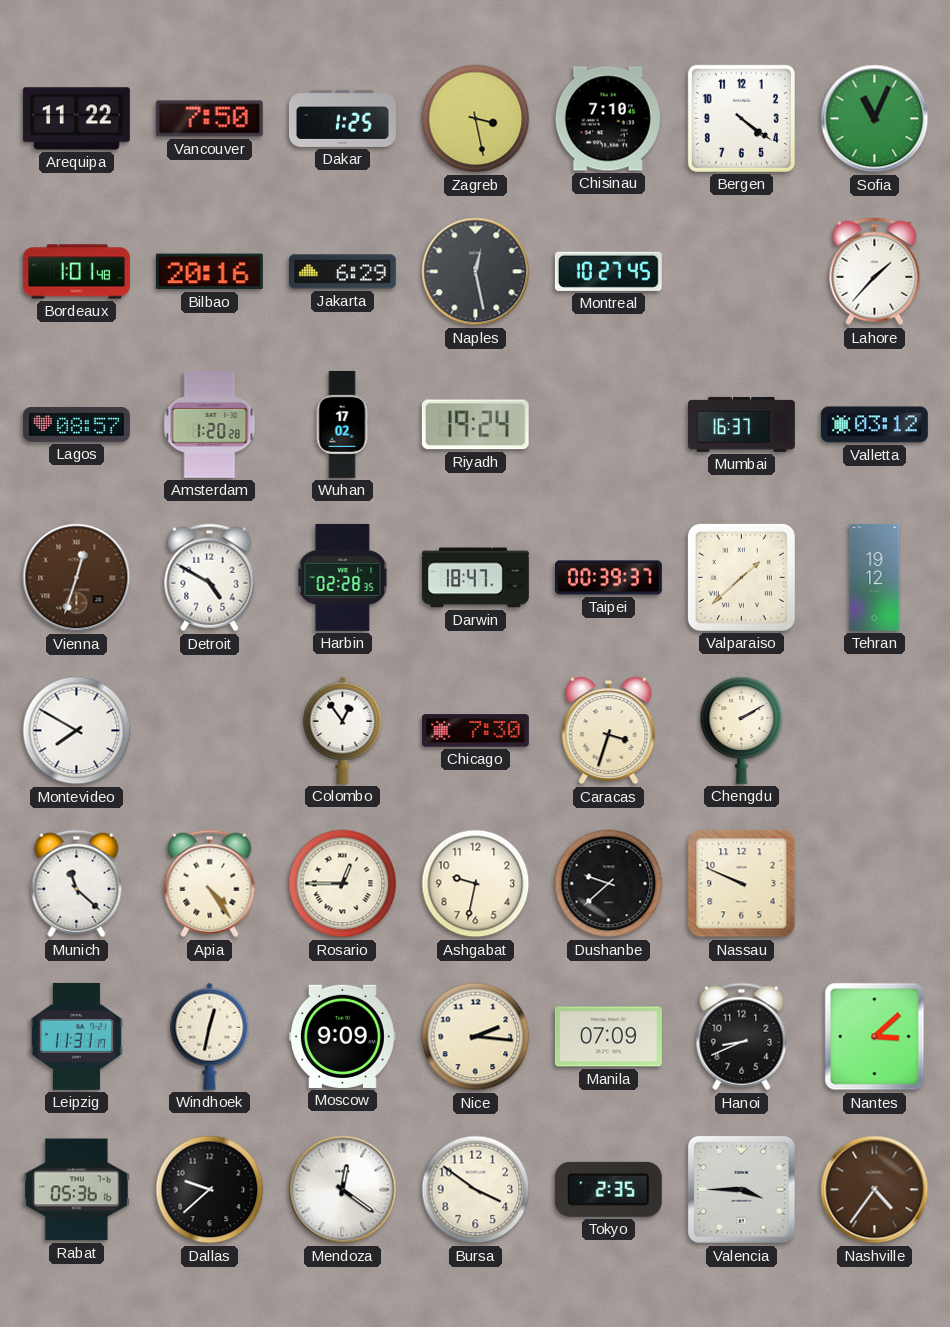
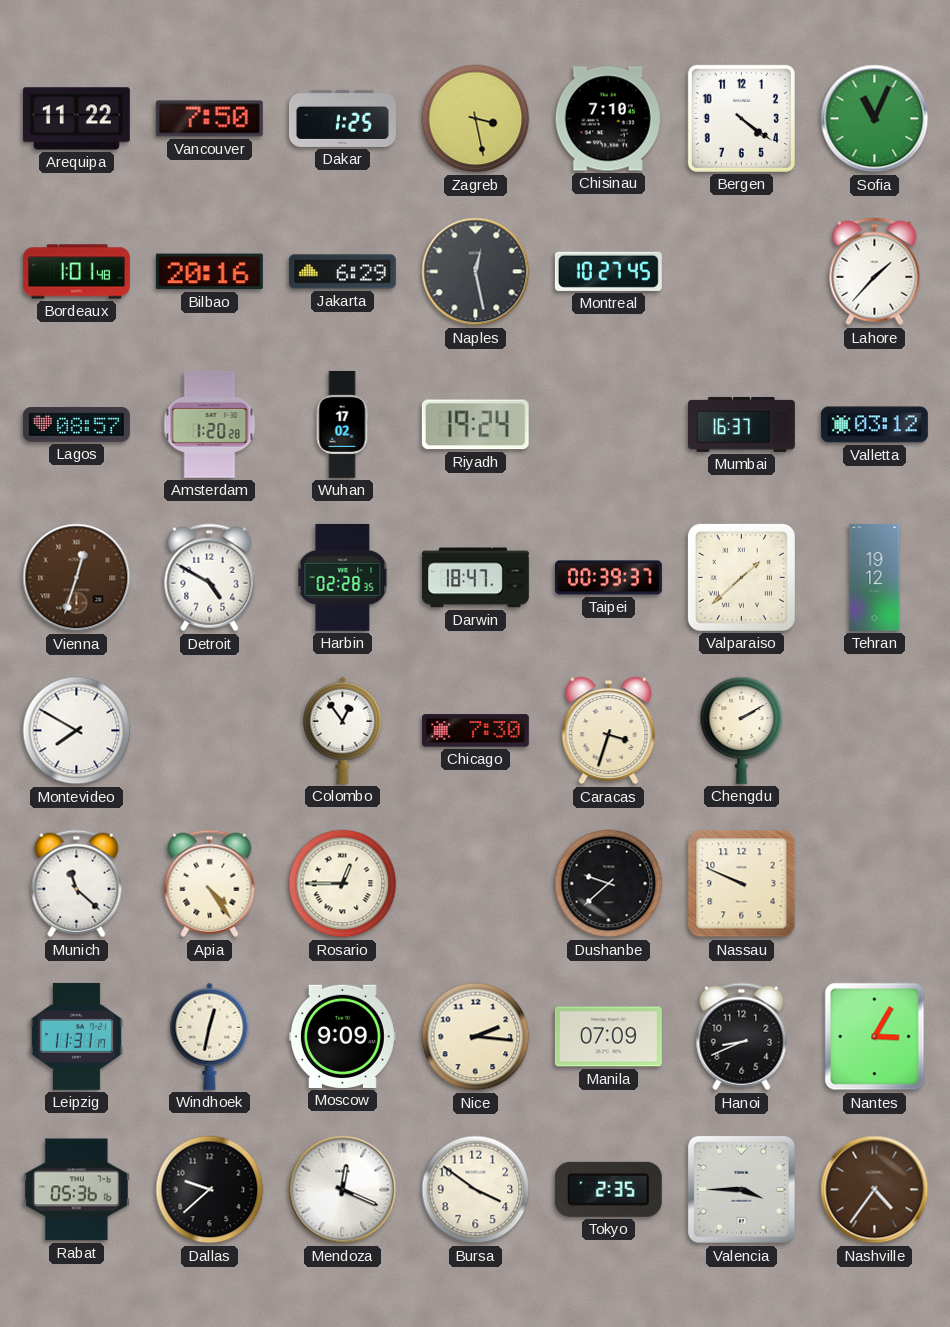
Ashgabat: 9:32 -> none (476, 884)
Nantes: 3:08 -> 3:05 (875, 1037)
Mendoza: 12:21 -> 12:19 (343, 1190)
